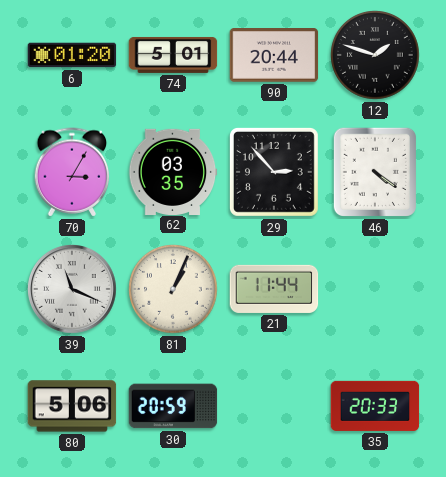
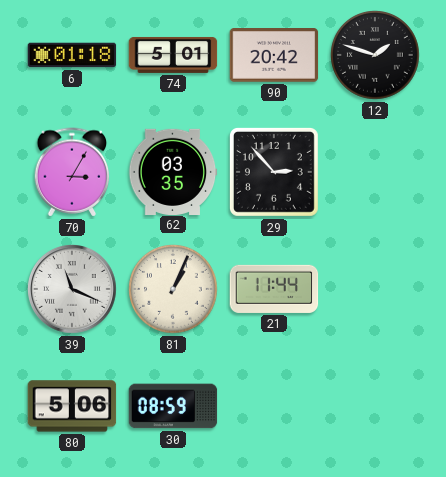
6: 01:20 -> 01:18 (72, 55)
90: 20:44 -> 20:42 (274, 55)
46: 4:21 -> none (375, 172)
30: 20:59 -> 08:59 (173, 406)
35: 20:33 -> none (375, 406)
